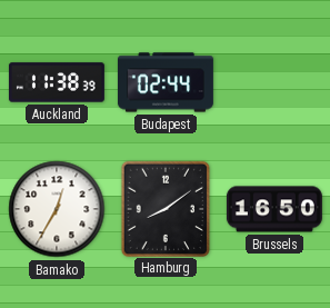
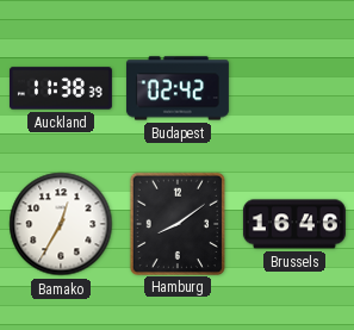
Budapest: 02:44 -> 02:42 (178, 88)
Brussels: 16:50 -> 16:46 (294, 224)
